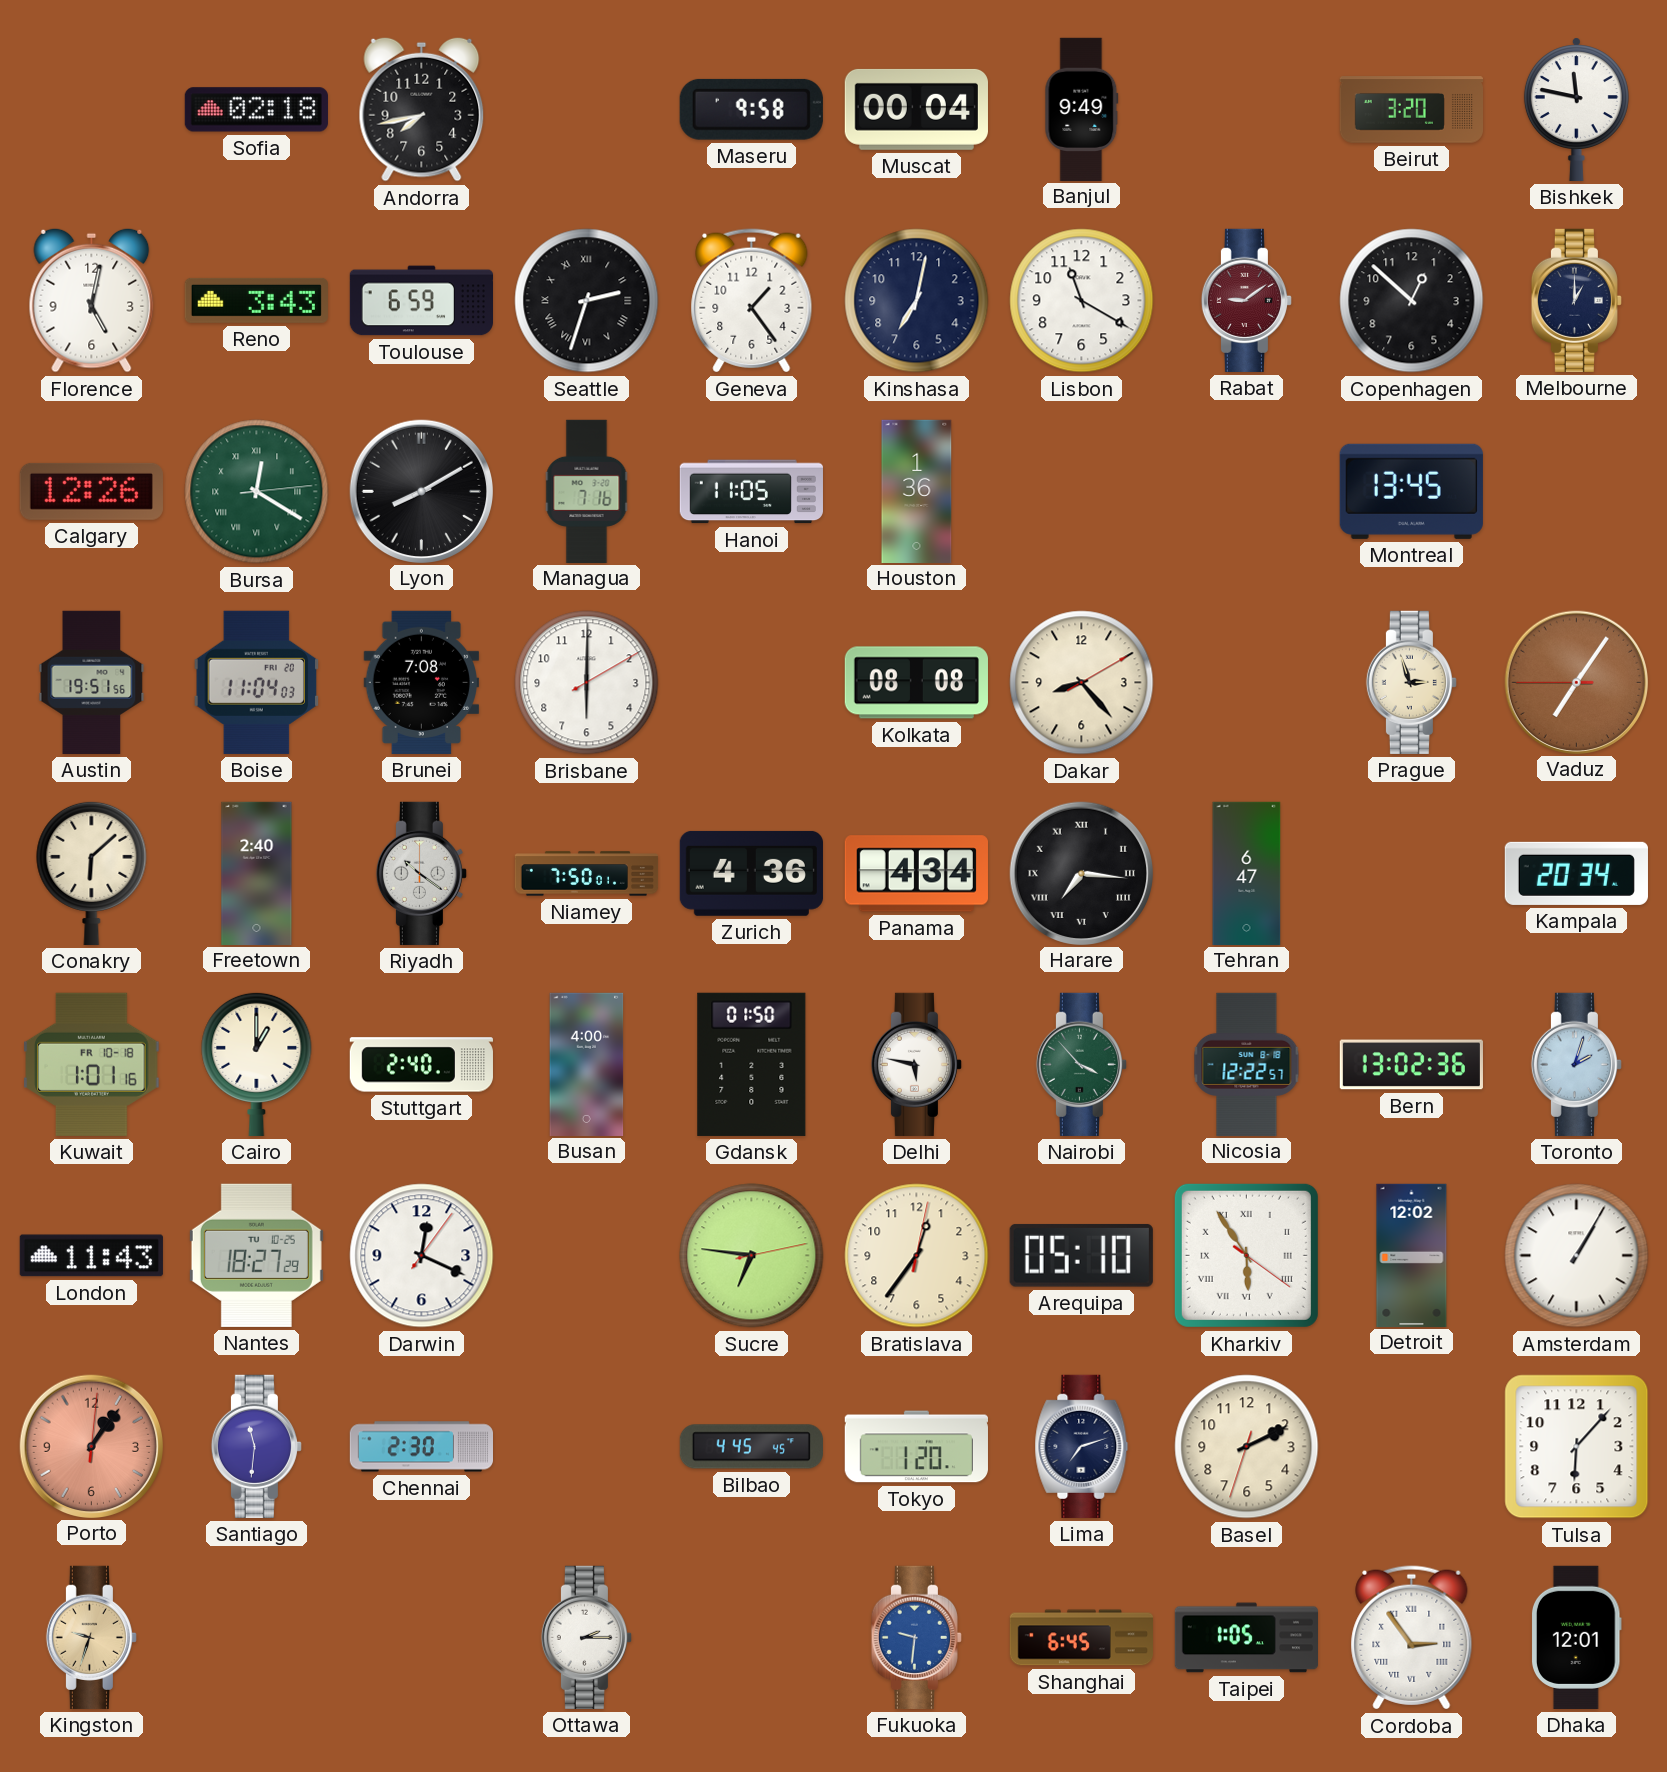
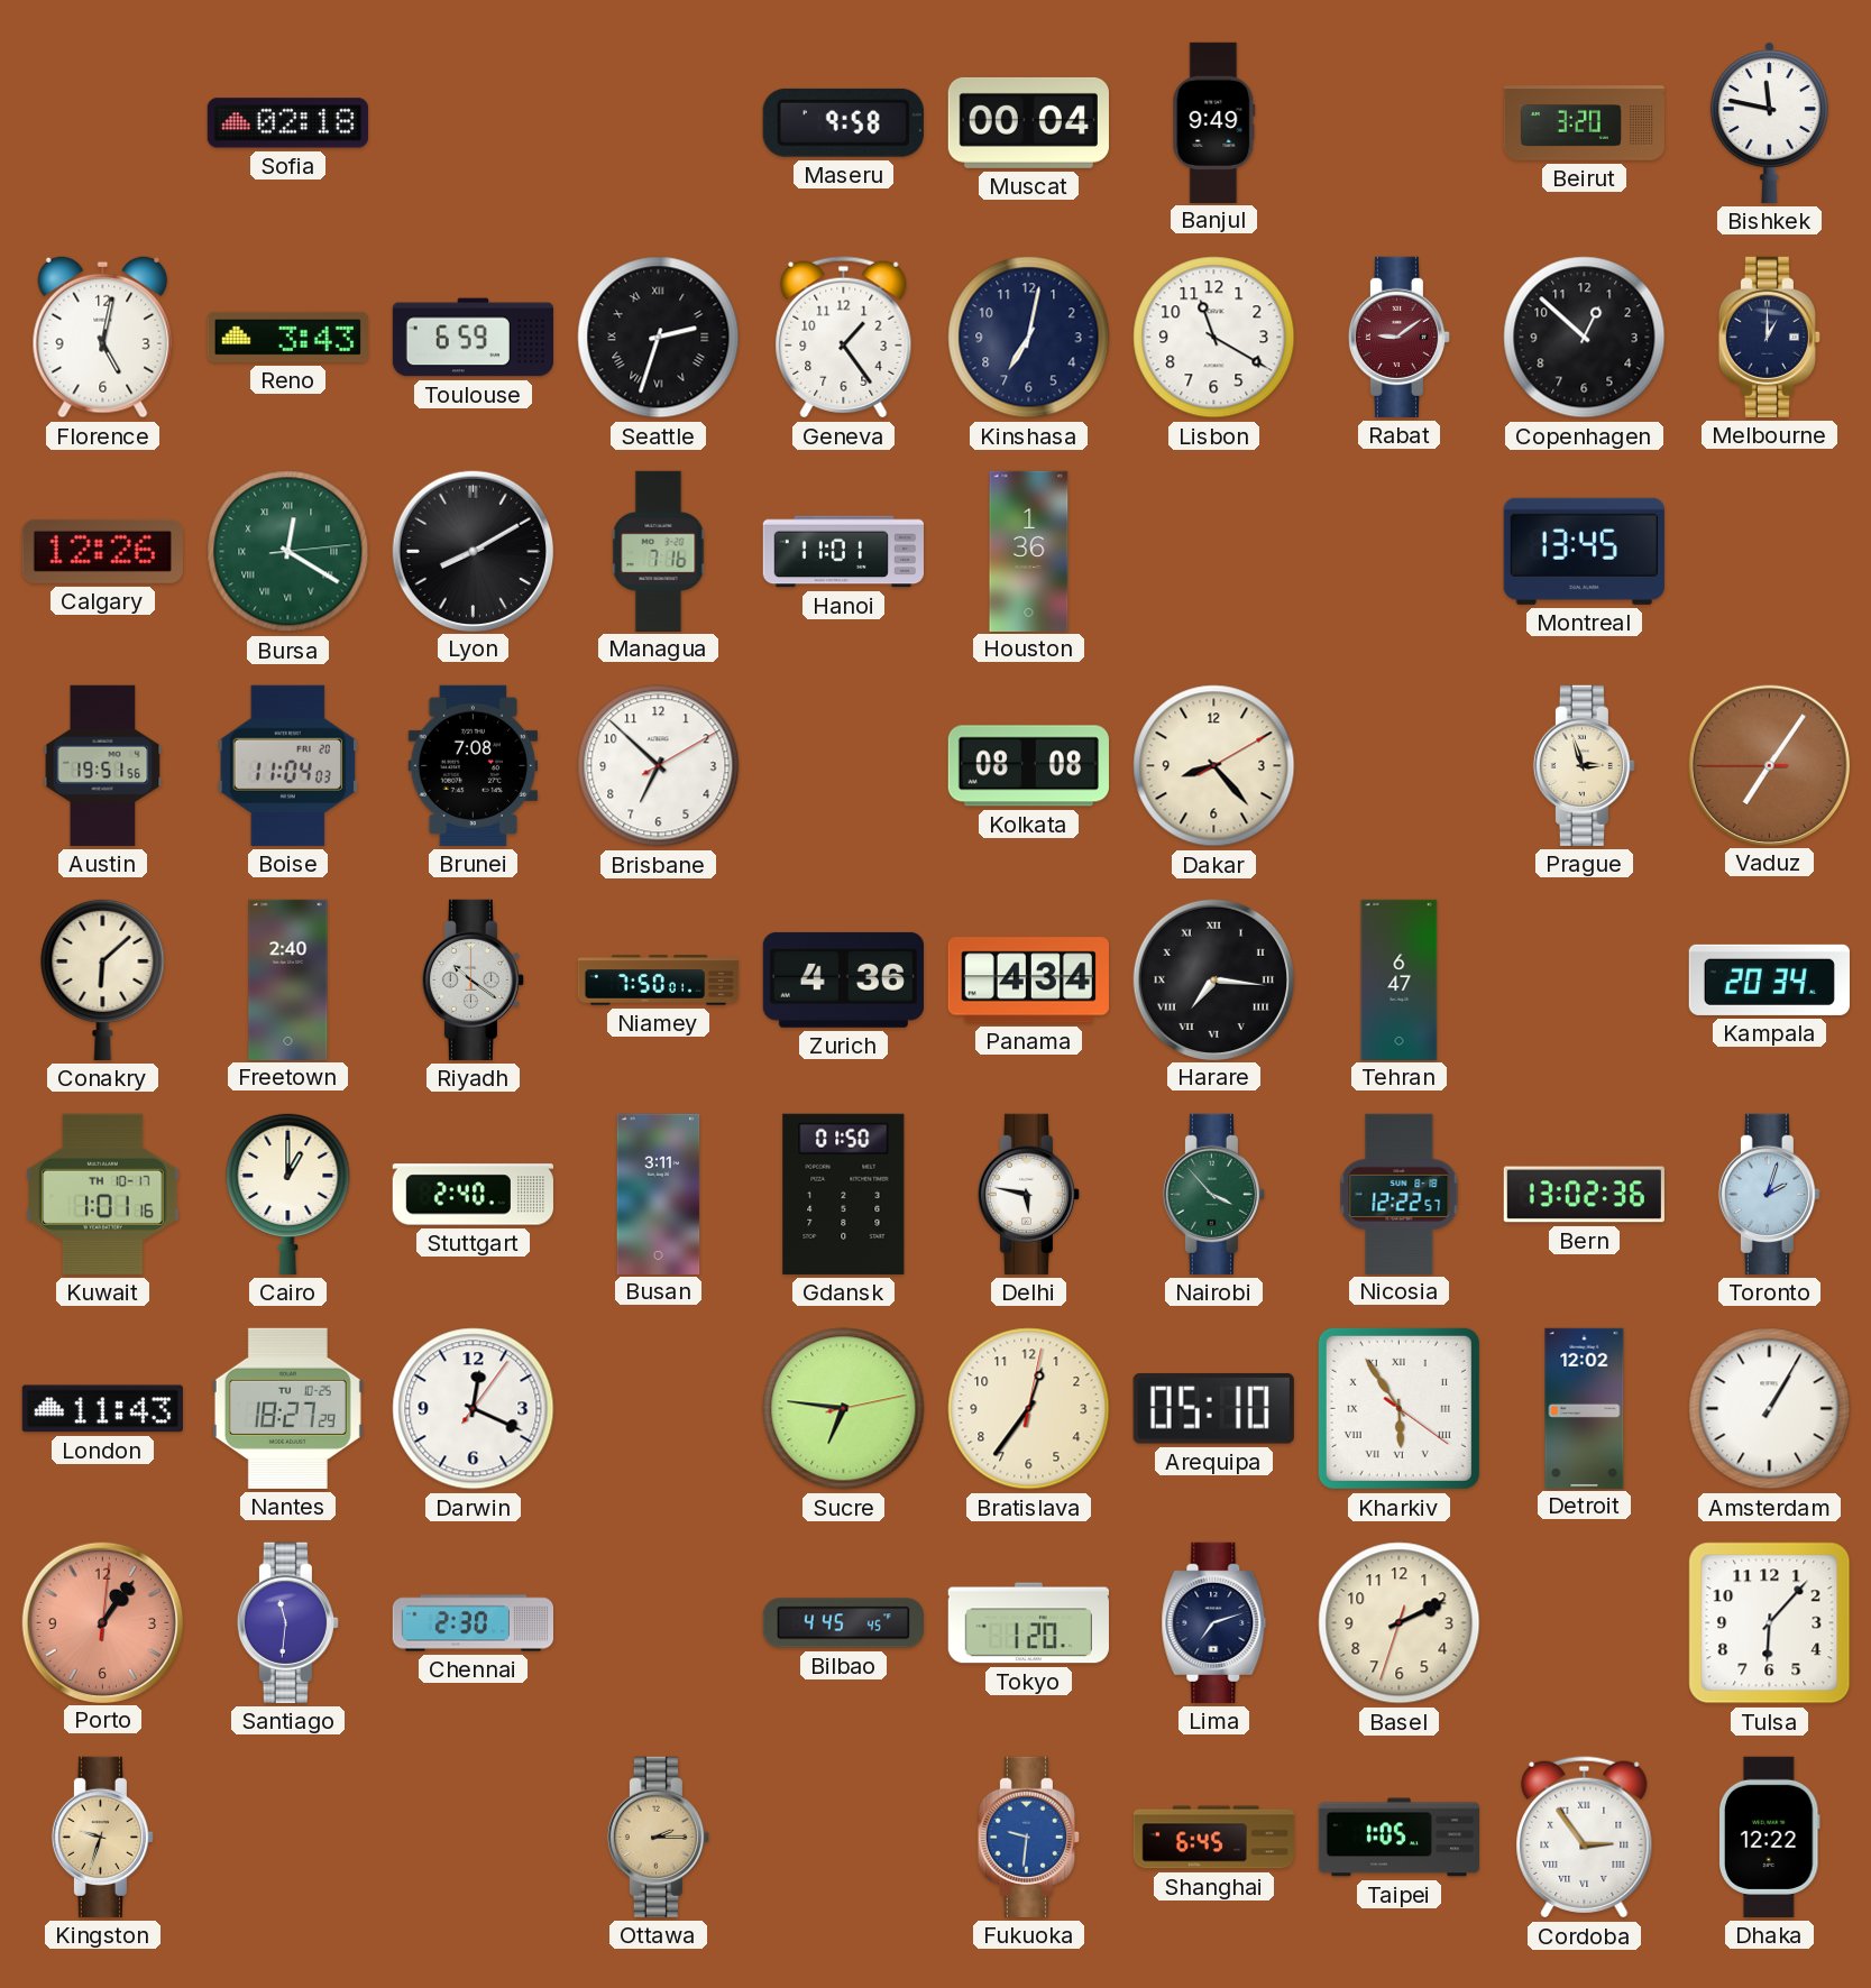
Andorra: 7:43 -> none (422, 109)
Hanoi: 11:05 -> 11:01 (843, 552)
Brisbane: 6:00 -> 6:52 (659, 766)
Kuwait date: FR 10-18 -> TH 10-17 (103, 1194)
Busan: 4:00 -> 3:11 (659, 1194)
Ottawa dial: white -> champagne (658, 1837)
Dhaka: 12:01 -> 12:22 (1770, 1837)
